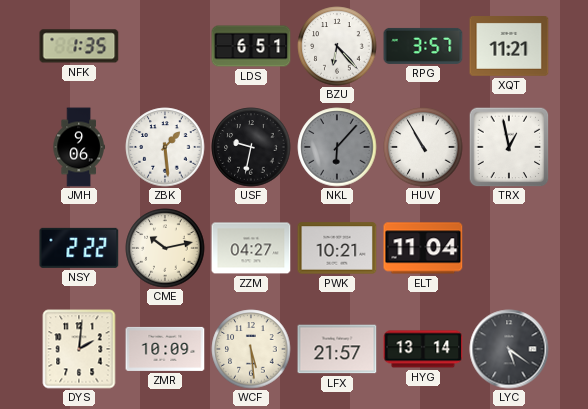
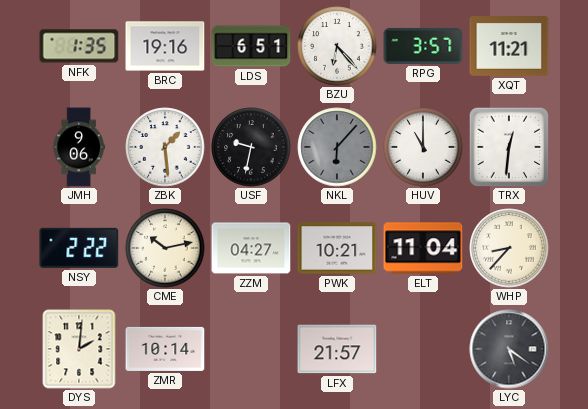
BRC: none -> 19:16 (165, 46)
HUV: 10:55 -> 11:00 (423, 147)
TRX: 12:58 -> 12:31 (509, 147)
WHP: none -> 8:37 (509, 248)
ZMR: 10:09 -> 10:14 (165, 349)
WCF: 5:29 -> none (251, 349)
HYG: 13:14 -> none (423, 349)
